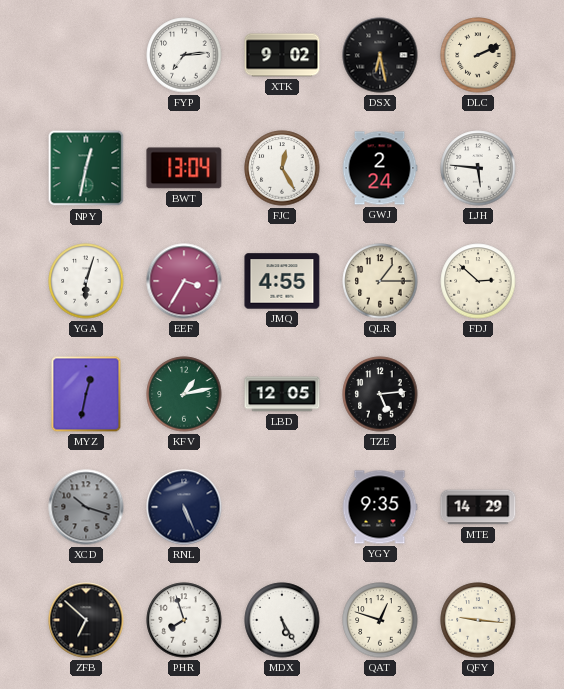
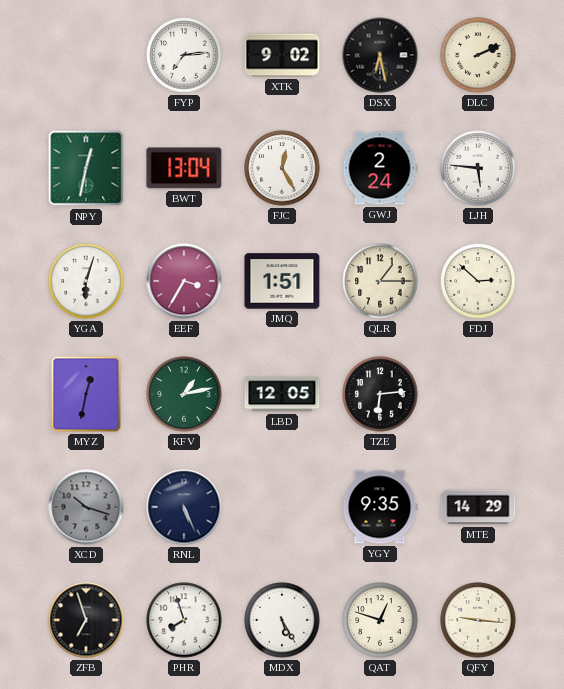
JMQ: 4:55 -> 1:51 (282, 281)
TZE: 5:14 -> 6:14 (380, 394)
ZFB: 6:52 -> 6:57 (86, 620)
